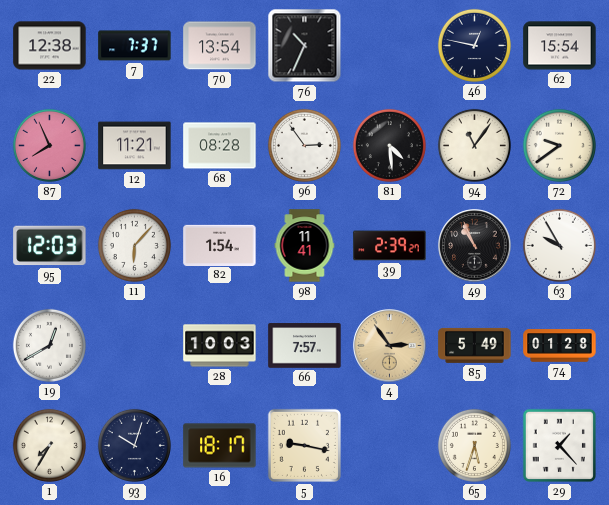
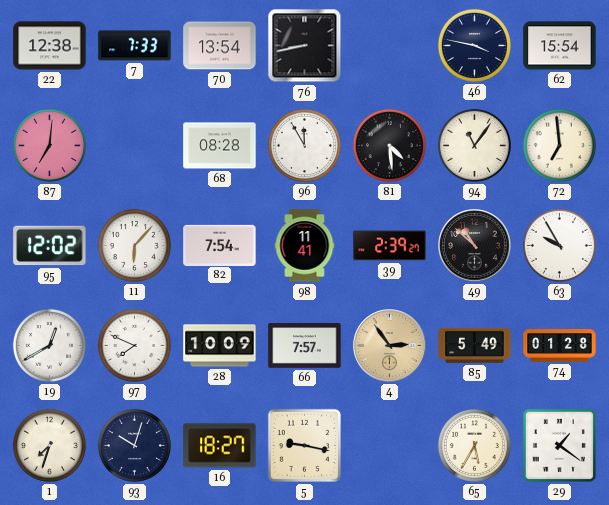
7: 7:37 -> 7:33 (135, 46)
76: 10:34 -> 8:43 (305, 46)
46: 12:47 -> 3:47 (474, 45)
87: 7:56 -> 7:01 (49, 145)
12: 11:21 -> none (135, 146)
96: 2:54 -> 11:55 (304, 145)
72: 9:39 -> 6:59 (559, 145)
95: 12:03 -> 12:02 (50, 246)
82: 1:54 -> 7:54 (220, 245)
49: 10:56 -> 10:52 (475, 246)
97: none -> 7:49 (134, 345)
28: 10:03 -> 10:09 (220, 346)
1: 7:35 -> 7:33 (49, 445)
16: 18:17 -> 18:27 (220, 446)
65: 5:33 -> 5:35 (474, 445)
29: 1:23 -> 1:21 (559, 445)
